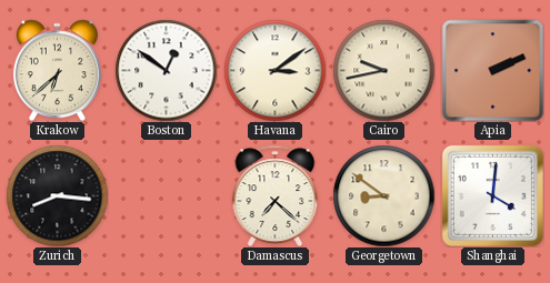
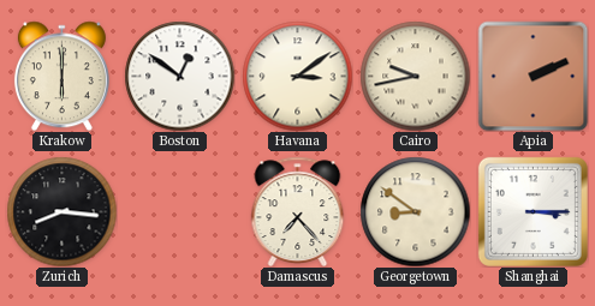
Krakow: 6:38 -> 6:00 (61, 76)
Damascus: 7:22 -> 7:23 (298, 211)
Shanghai: 4:01 -> 3:15 (532, 211)
